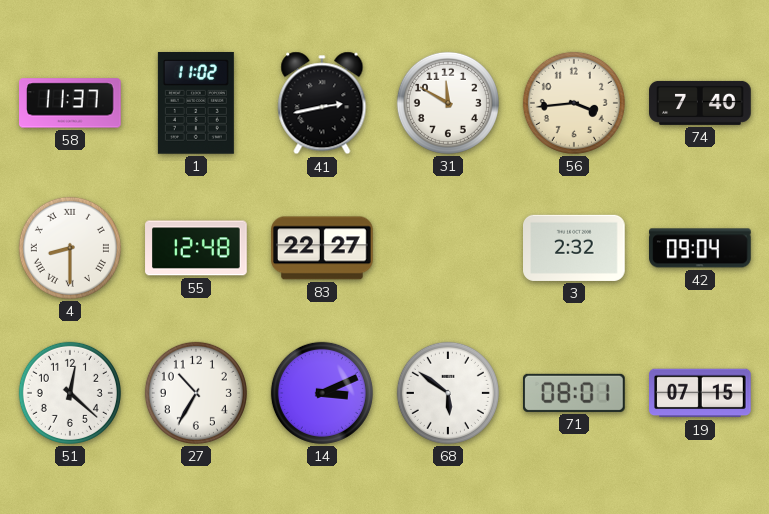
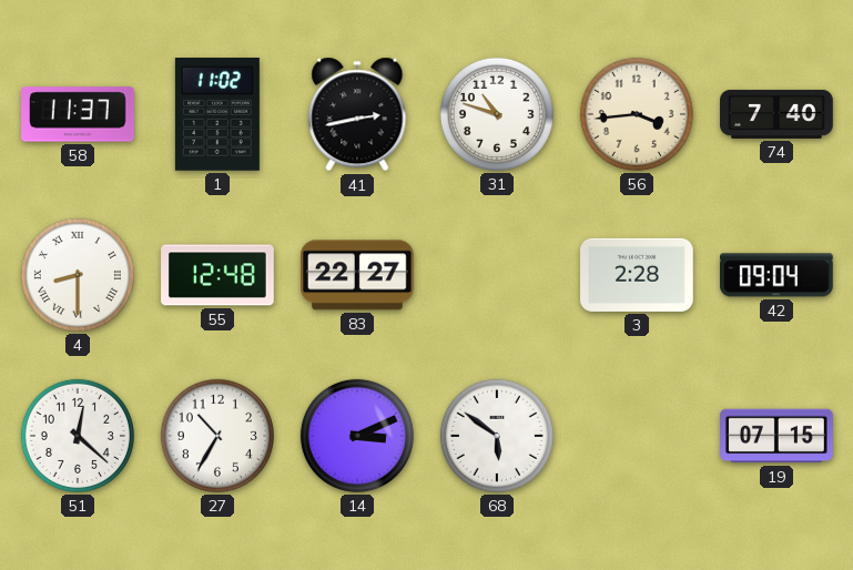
31: 11:50 -> 10:48 (497, 114)
3: 2:32 -> 2:28 (637, 275)
71: 08:01 -> none (575, 393)
